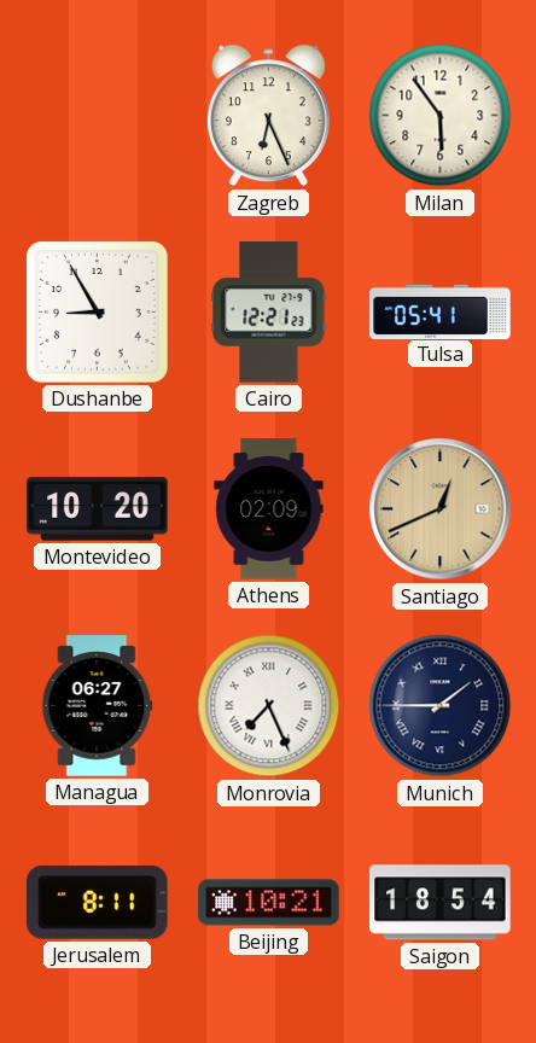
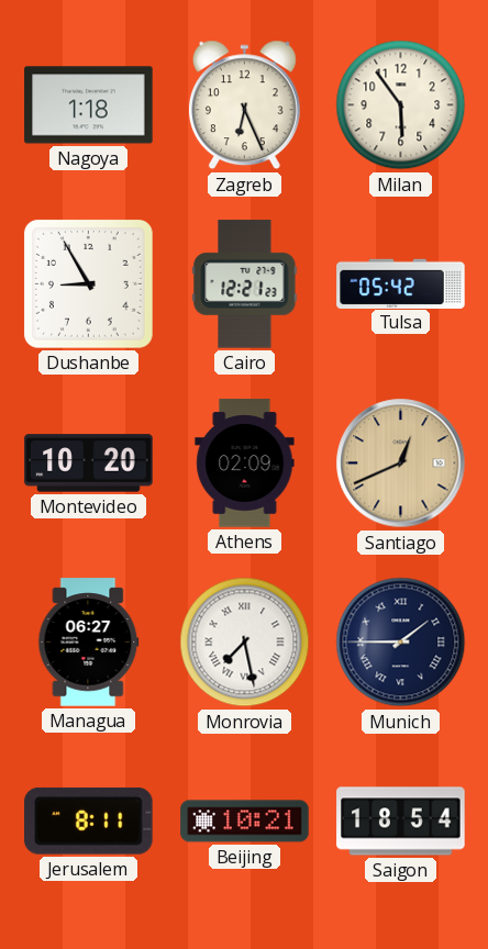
Nagoya: none -> 1:18 (89, 105)
Tulsa: 05:41 -> 05:42 (401, 283)
Monrovia: 7:26 -> 7:28 (245, 643)
